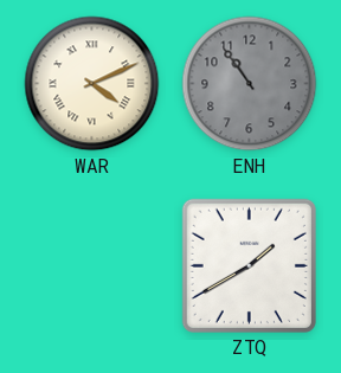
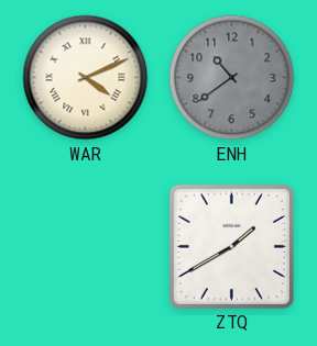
ENH: 10:54 -> 10:39 (232, 78)
